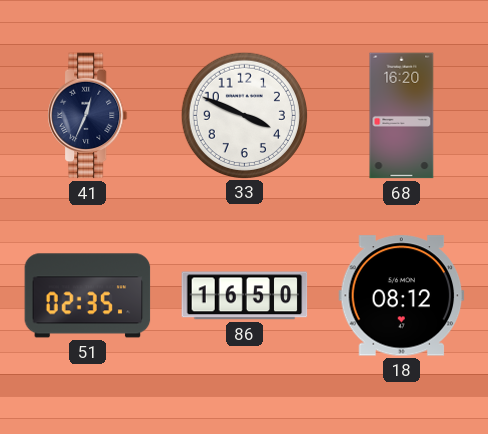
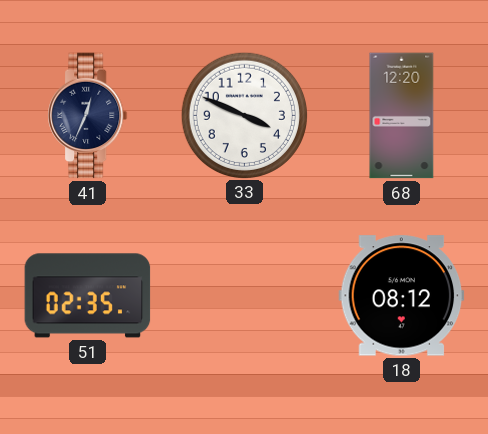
68: 16:20 -> 12:20 (402, 116)
86: 16:50 -> none (245, 296)
